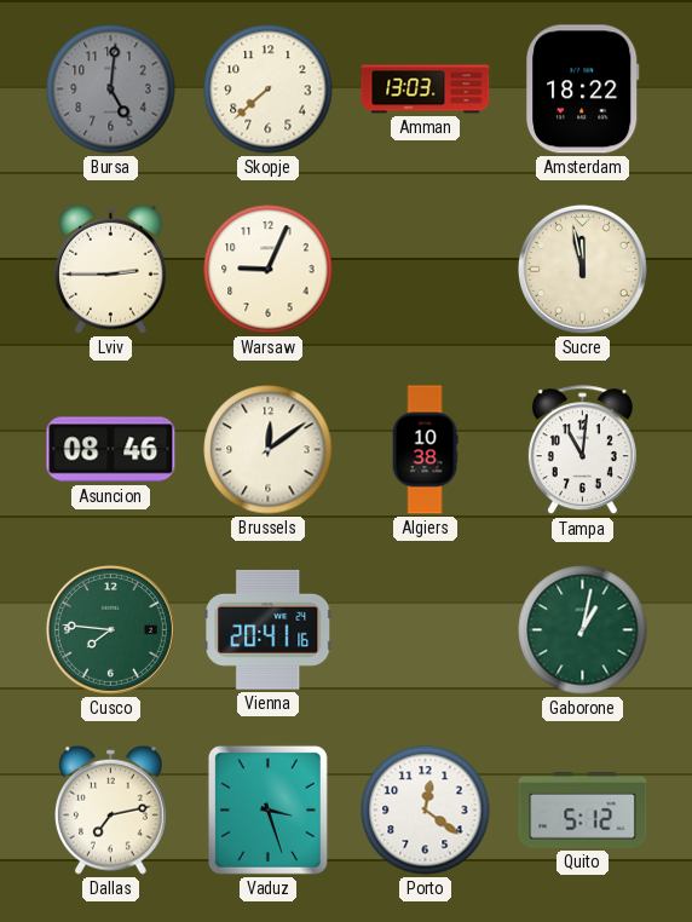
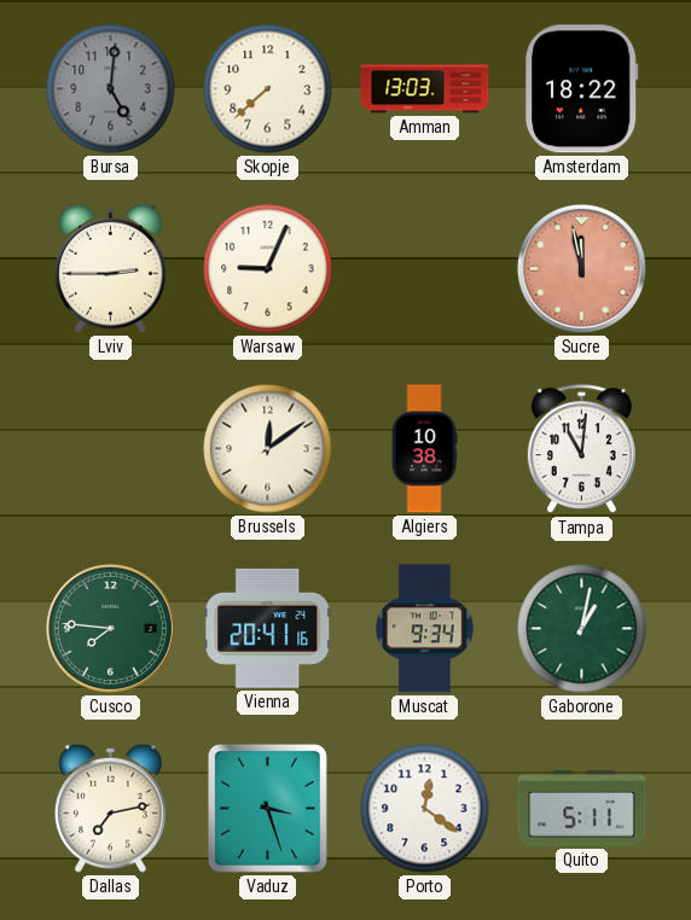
Sucre dial: cream -> salmon (581, 268)
Asuncion: 08:46 -> none (111, 450)
Muscat: none -> 9:34 (425, 629)
Quito: 5:12 -> 5:11 (582, 809)
